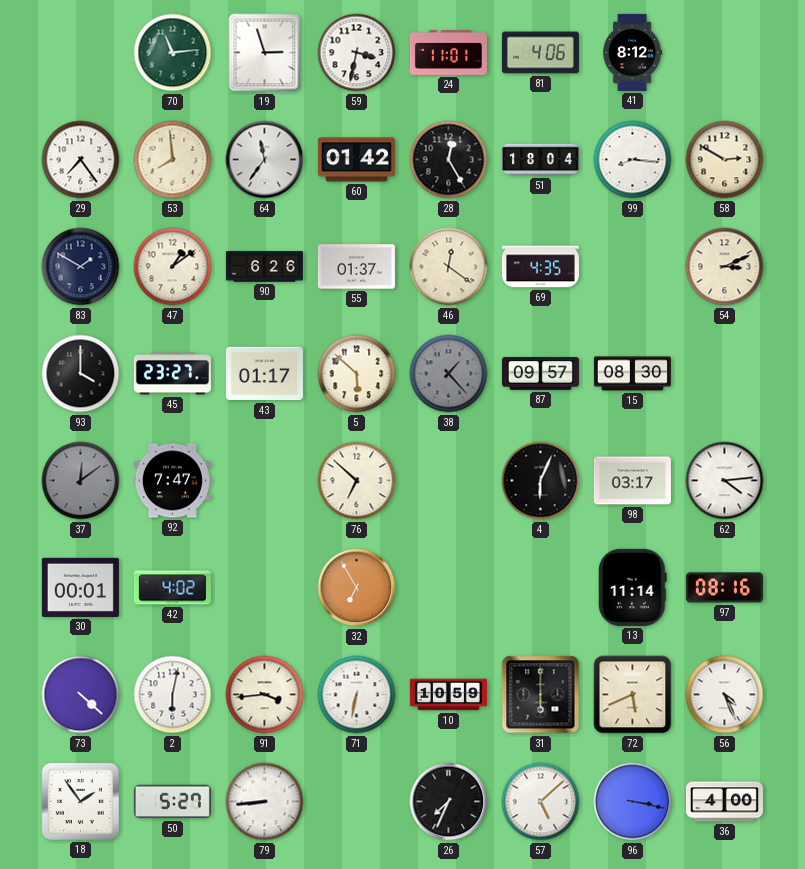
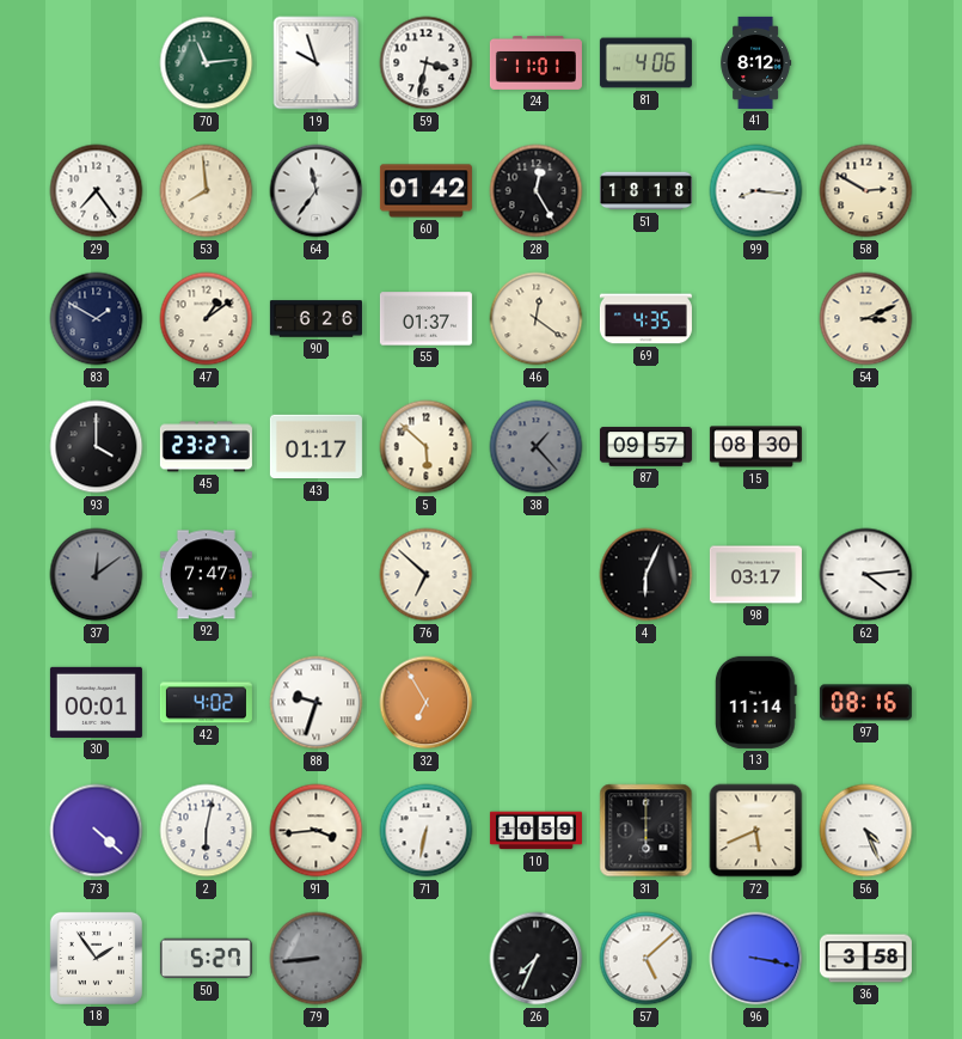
19: 2:57 -> 9:57 (317, 63)
51: 18:04 -> 18:18 (645, 191)
88: none -> 9:33 (317, 703)
79 dial: white -> grey (317, 959)
36: 4:00 -> 3:58 (865, 959)
